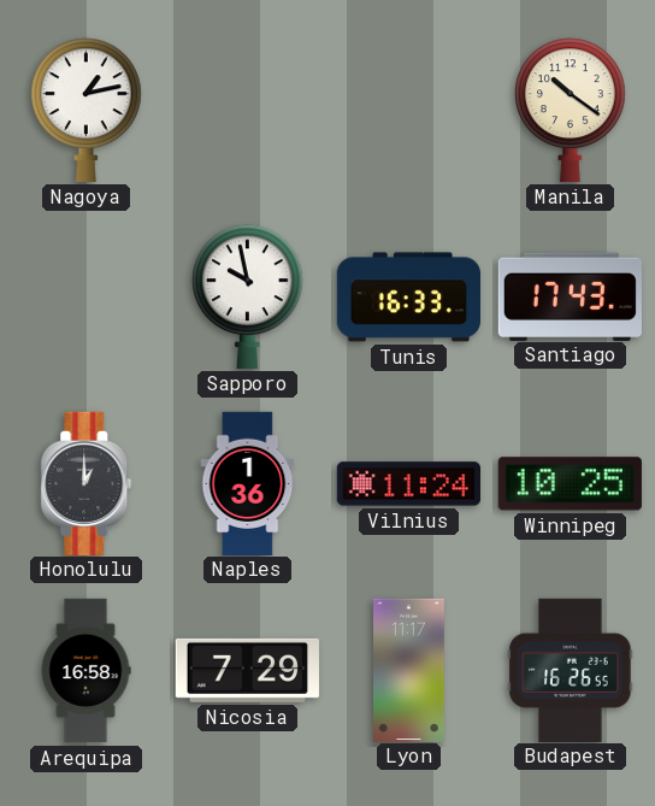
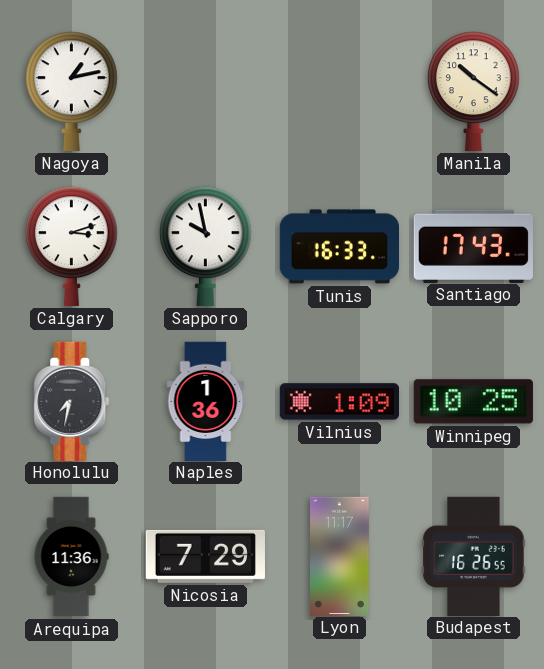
Calgary: none -> 3:12 (72, 246)
Honolulu: 1:00 -> 7:32 (72, 401)
Vilnius: 11:24 -> 1:09 (339, 402)
Arequipa: 16:58 -> 11:36 (71, 557)
